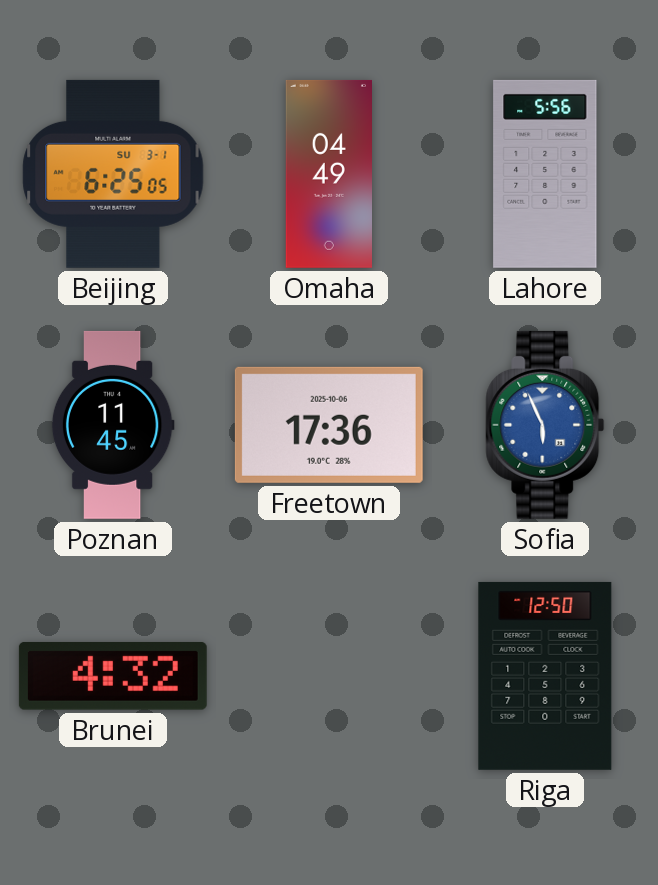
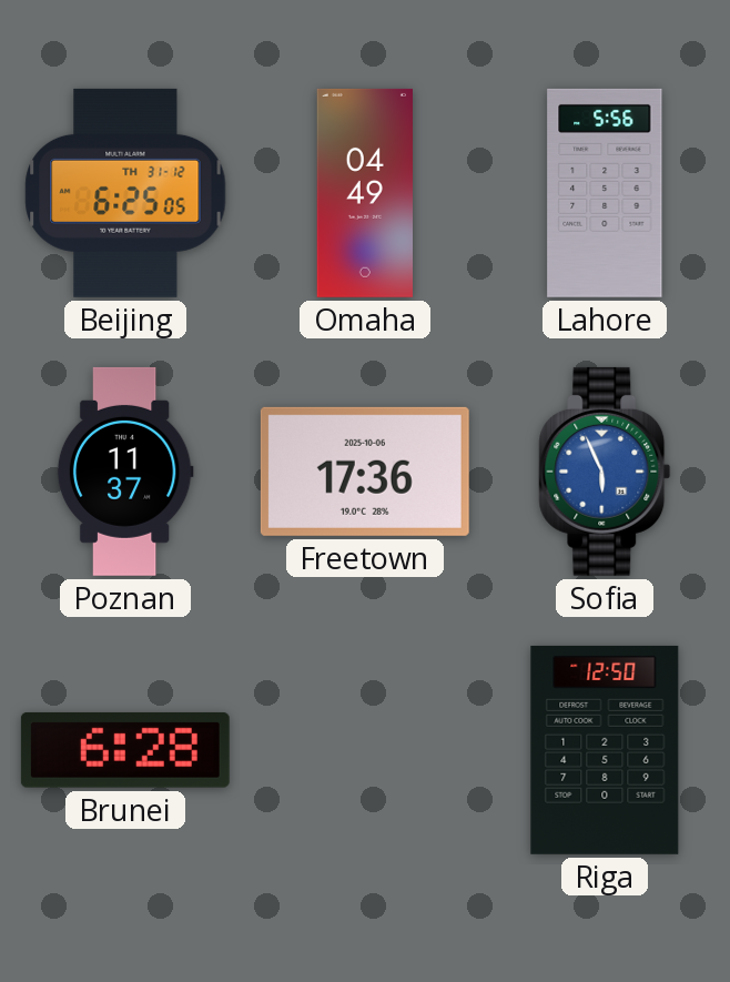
Beijing date: SU 3-1 -> TH 31-12 (125, 193)
Poznan: 11:45 -> 11:37 (125, 472)
Brunei: 4:32 -> 6:28 (125, 750)
